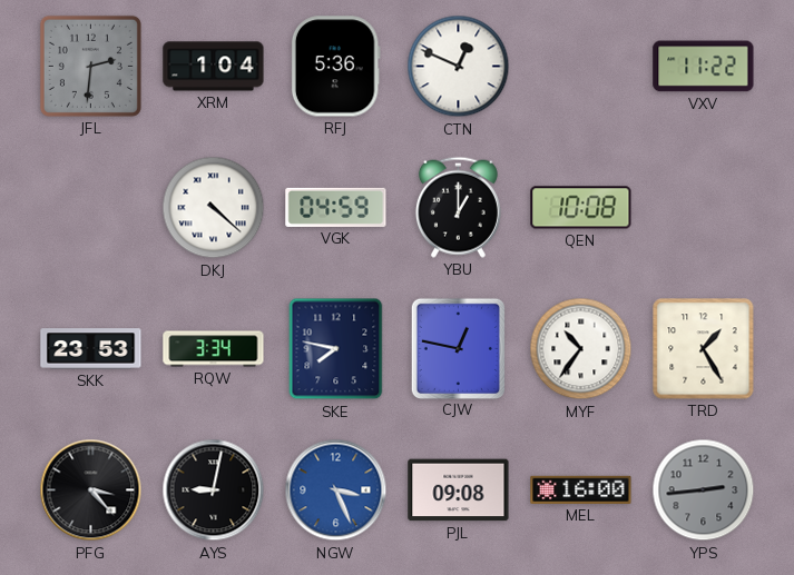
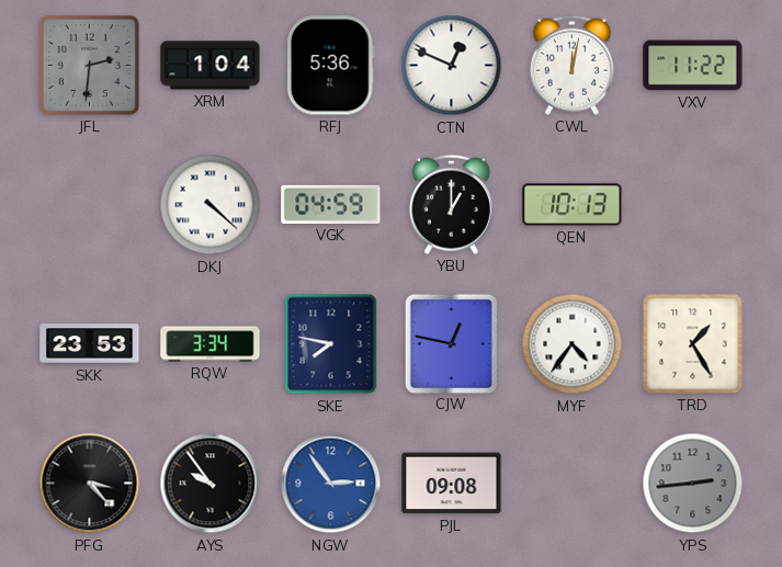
CWL: none -> 12:02 (571, 65)
QEN: 10:08 -> 10:13 (573, 205)
MYF: 10:36 -> 4:36 (573, 344)
AYS: 9:02 -> 9:54 (211, 484)
NGW: 3:26 -> 2:54 (331, 484)
MEL: 16:00 -> none (581, 489)
